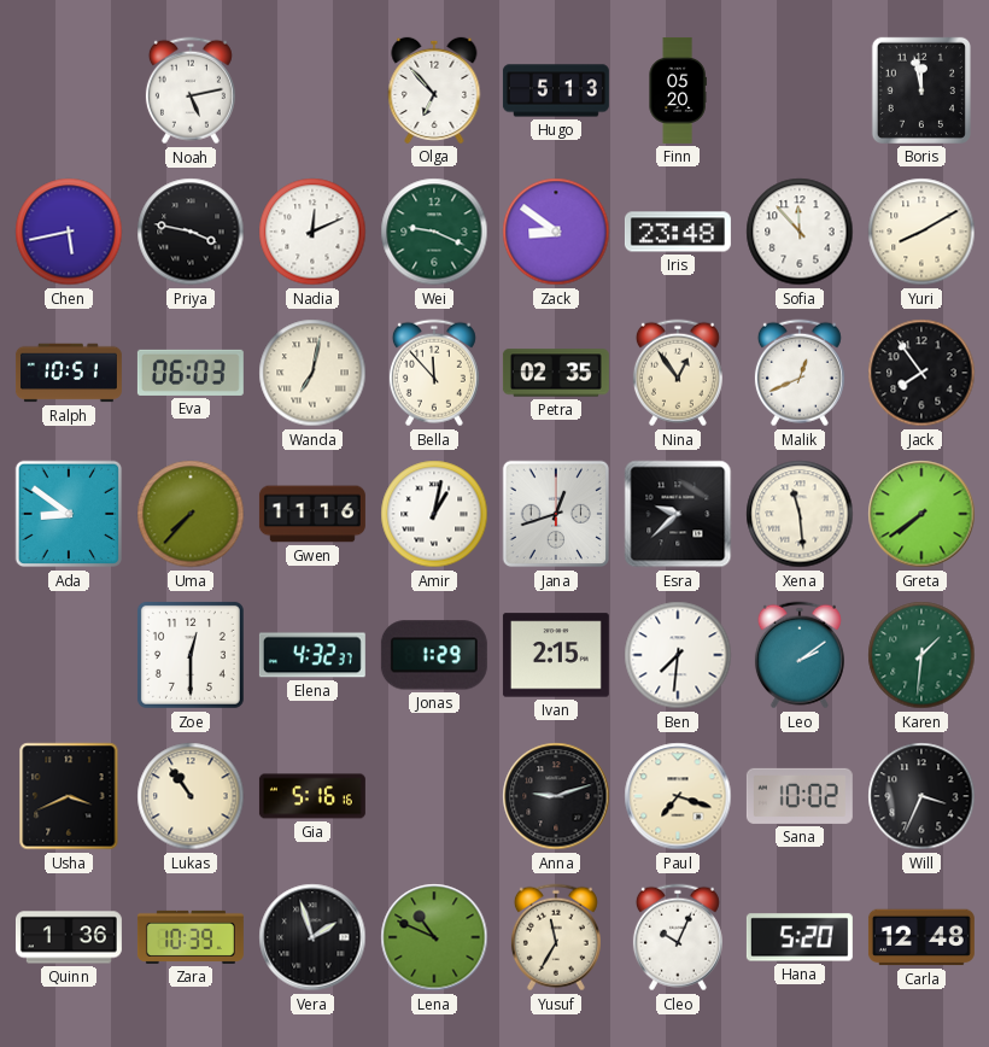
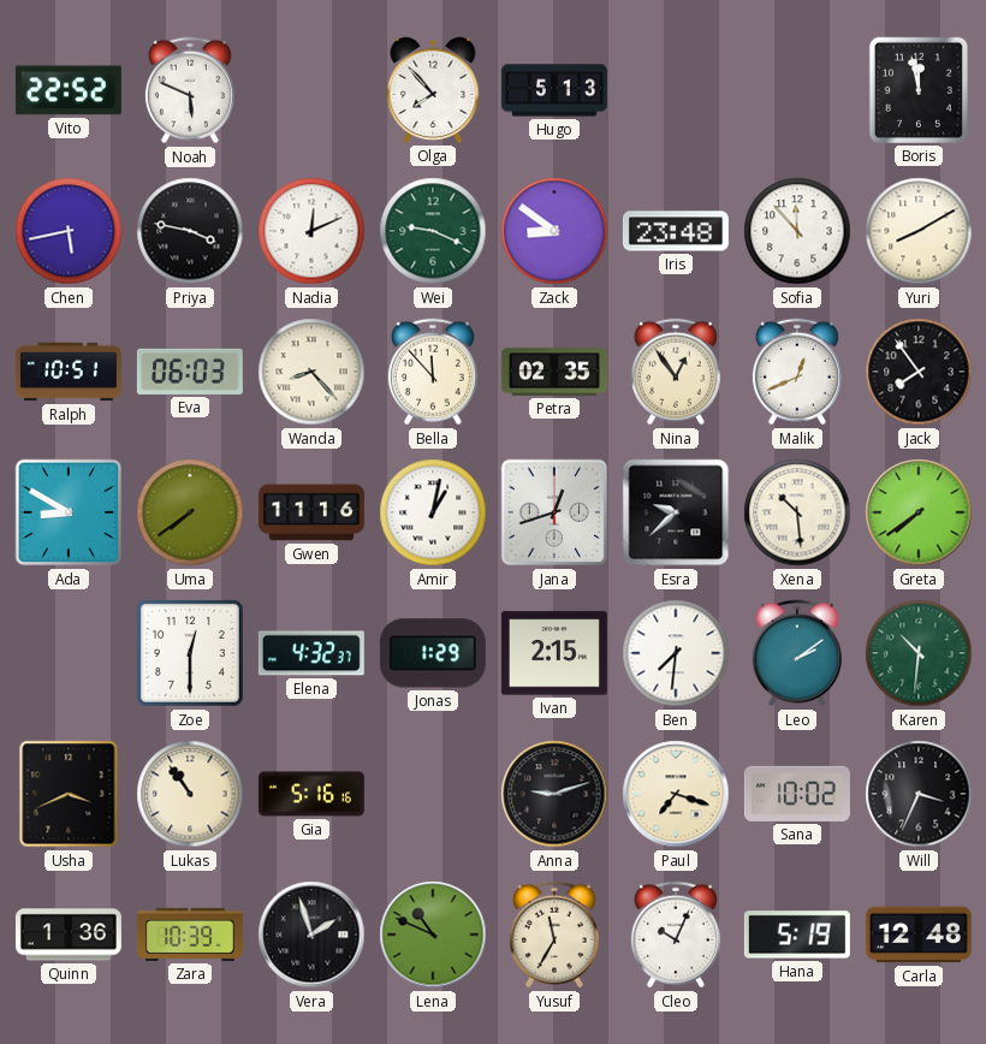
Vito: none -> 22:52 (69, 90)
Noah: 5:13 -> 5:49 (190, 90)
Olga: 6:53 -> 7:53 (433, 90)
Finn: 05:20 -> none (678, 90)
Wanda: 7:02 -> 8:23 (311, 372)
Ada: 8:51 -> 8:50 (69, 512)
Uma: 7:37 -> 7:39 (190, 512)
Xena: 11:29 -> 10:29 (797, 512)
Karen: 1:31 -> 10:31 (919, 653)
Hana: 5:20 -> 5:19 (797, 935)
